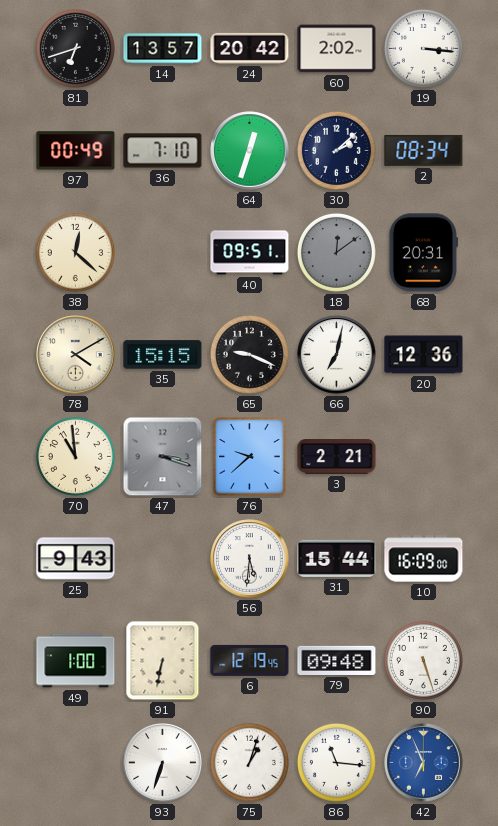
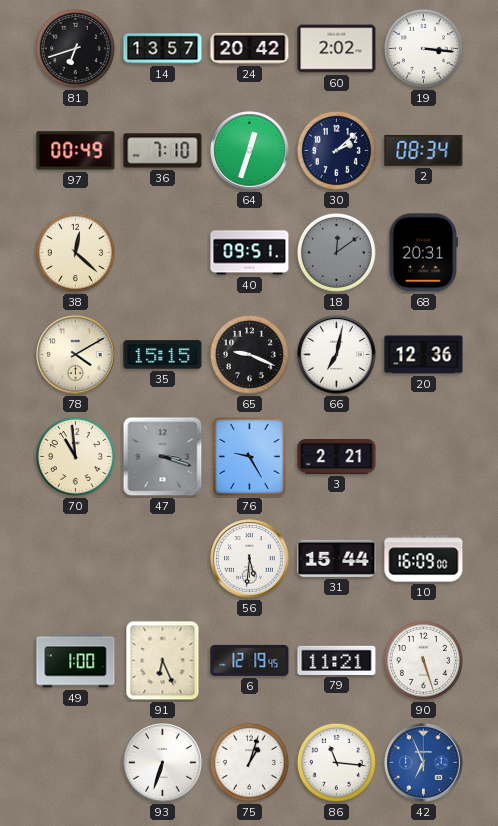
76: 9:38 -> 9:25 (250, 457)
25: 9:43 -> none (76, 559)
91: 6:32 -> 6:26 (163, 661)
79: 09:48 -> 11:21 (337, 660)
